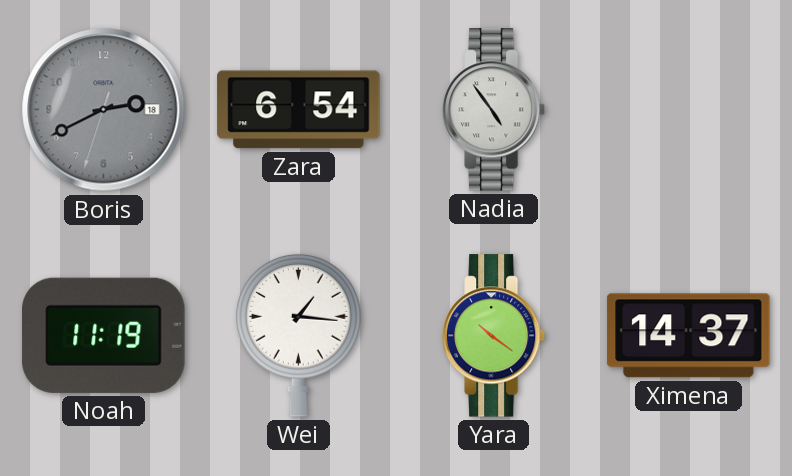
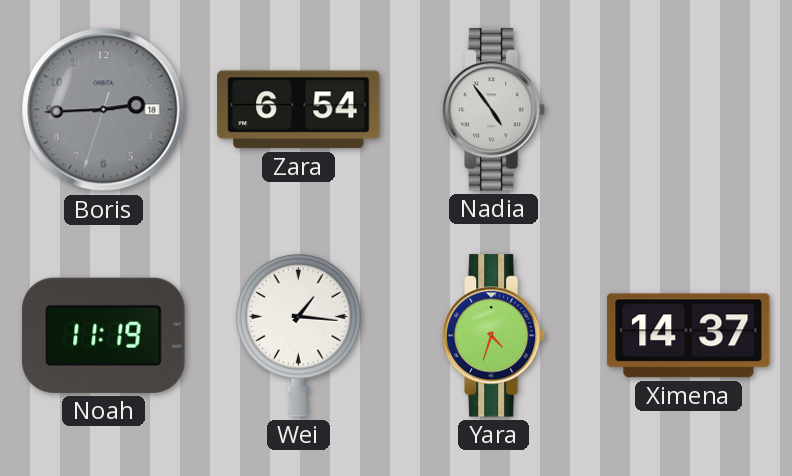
Boris: 2:40 -> 2:44 (104, 110)
Yara: 10:21 -> 4:33 (494, 336)
